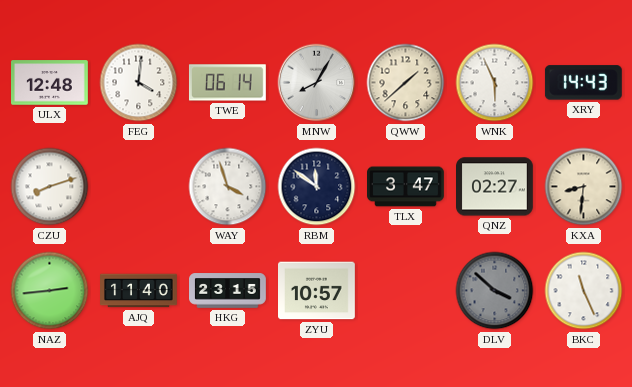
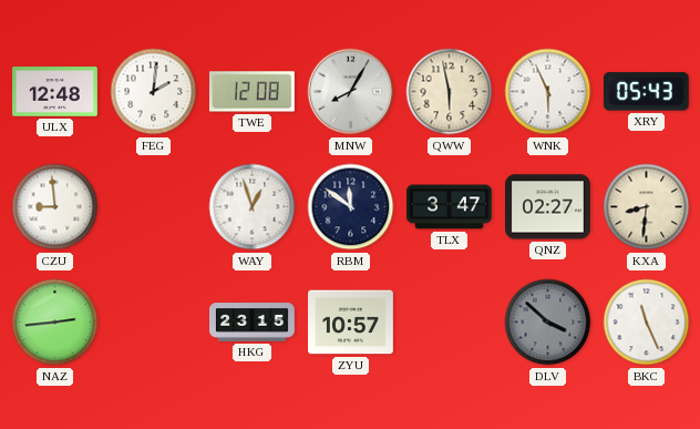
FEG: 4:01 -> 2:01 (154, 92)
TWE: 06:14 -> 12:08 (251, 92)
QWW: 1:38 -> 5:58 (450, 92)
XRY: 14:43 -> 05:43 (646, 92)
CZU: 8:12 -> 8:59 (55, 207)
WAY: 3:57 -> 12:57 (253, 207)
AJQ: 11:40 -> none (139, 291)
